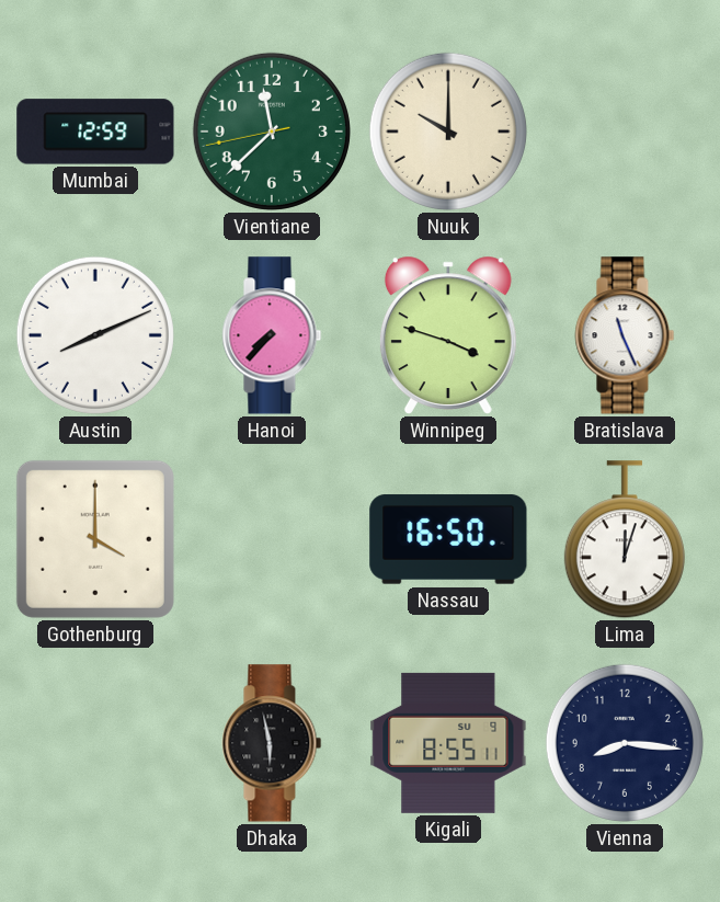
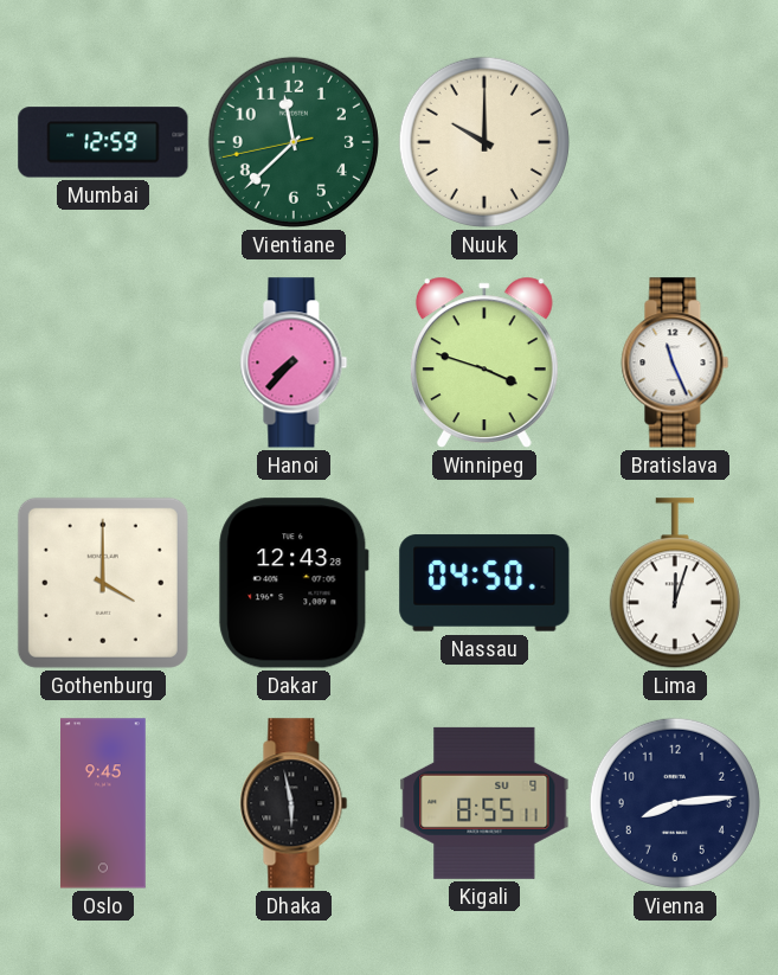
Austin: 8:11 -> none (95, 335)
Dakar: none -> 12:43 (294, 583)
Nassau: 16:50 -> 04:50 (484, 583)
Oslo: none -> 9:45 (104, 803)
Vienna: 8:16 -> 8:14 (675, 803)
